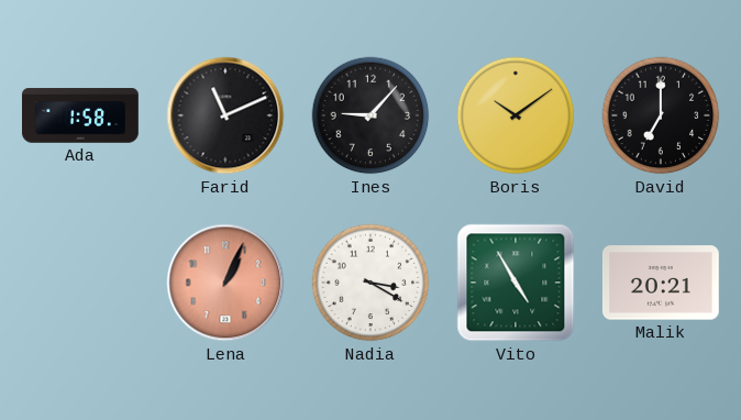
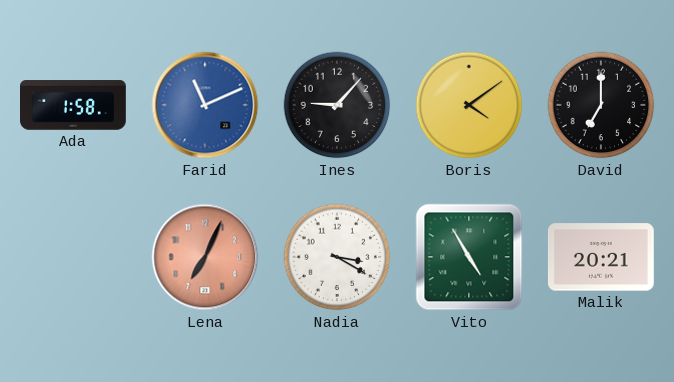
Farid dial: black -> blue (205, 105)
Boris: 10:09 -> 4:09 (469, 105)
Lena: 1:04 -> 7:04 (205, 257)
